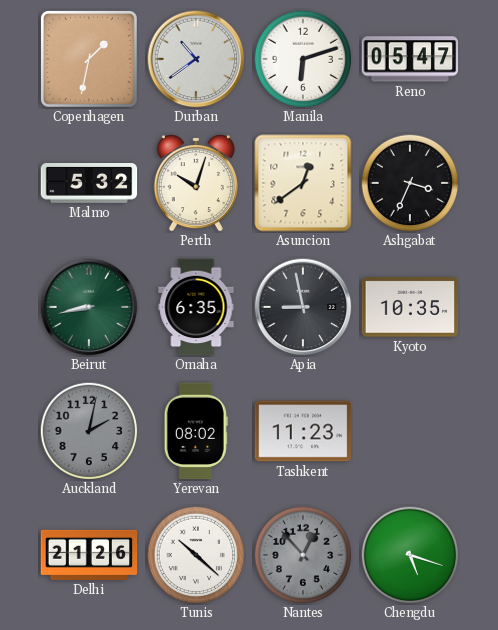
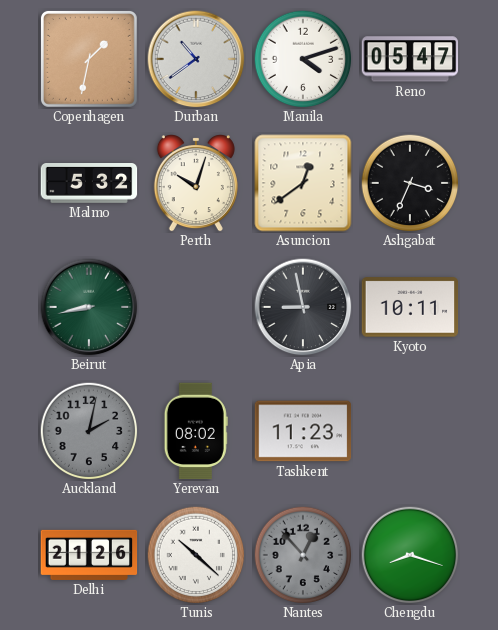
Manila: 6:12 -> 4:12 (303, 59)
Omaha: 6:35 -> none (196, 307)
Kyoto: 10:35 -> 10:11 (410, 307)
Chengdu: 5:18 -> 8:18 (410, 555)
